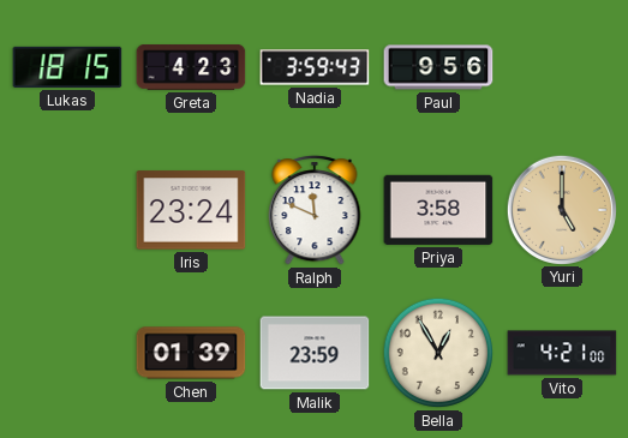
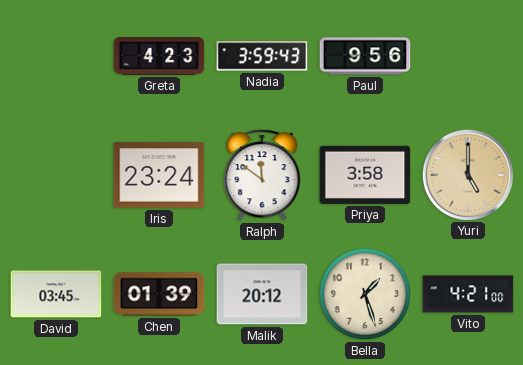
Lukas: 18:15 -> none (67, 67)
Ralph: 11:49 -> 11:51 (262, 175)
David: none -> 03:45 (56, 294)
Malik: 23:59 -> 20:12 (262, 294)
Bella: 12:55 -> 1:27 (365, 294)
